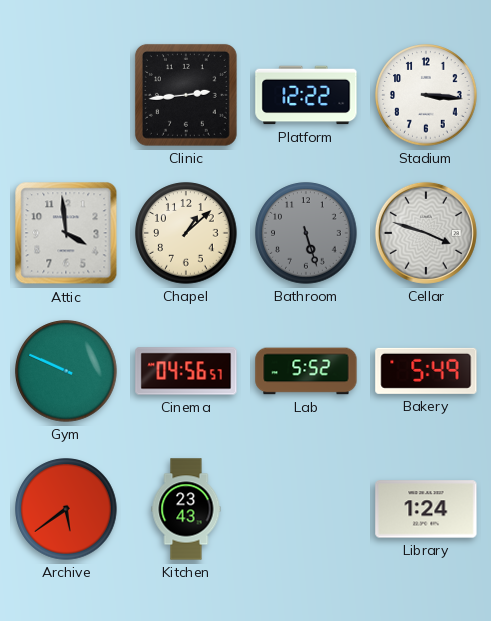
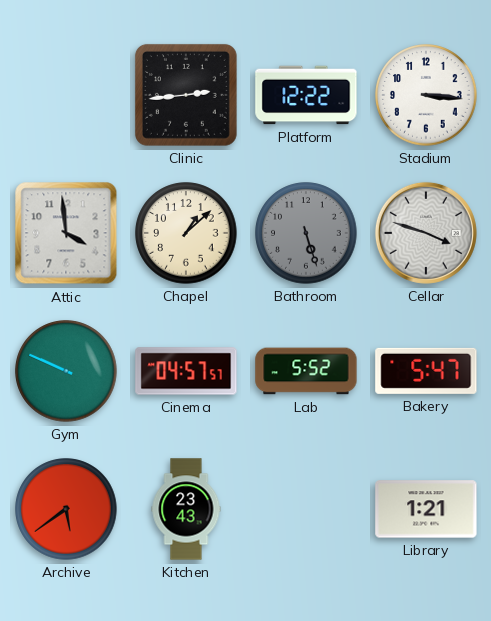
Cinema: 04:56 -> 04:57 (186, 371)
Bakery: 5:49 -> 5:47 (426, 371)
Library: 1:24 -> 1:21 (426, 509)
